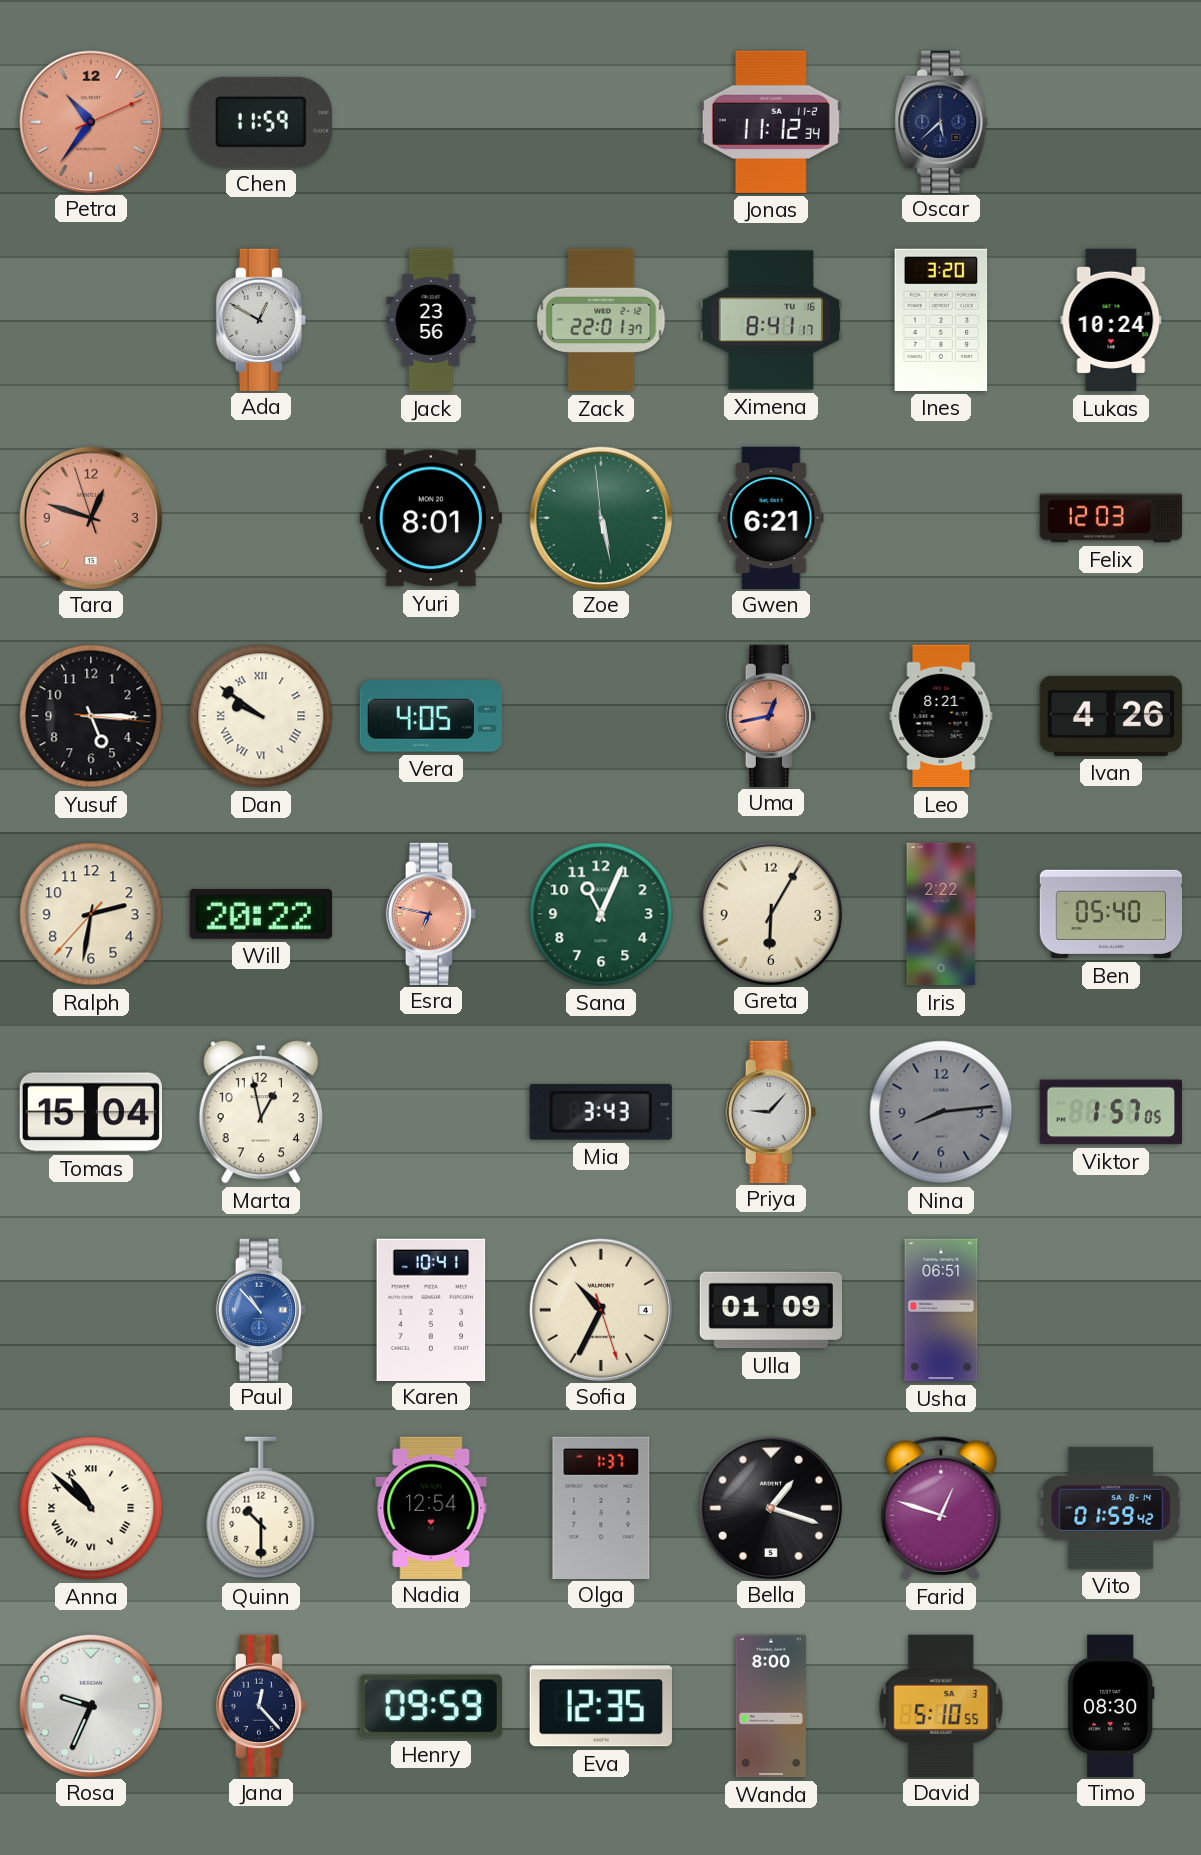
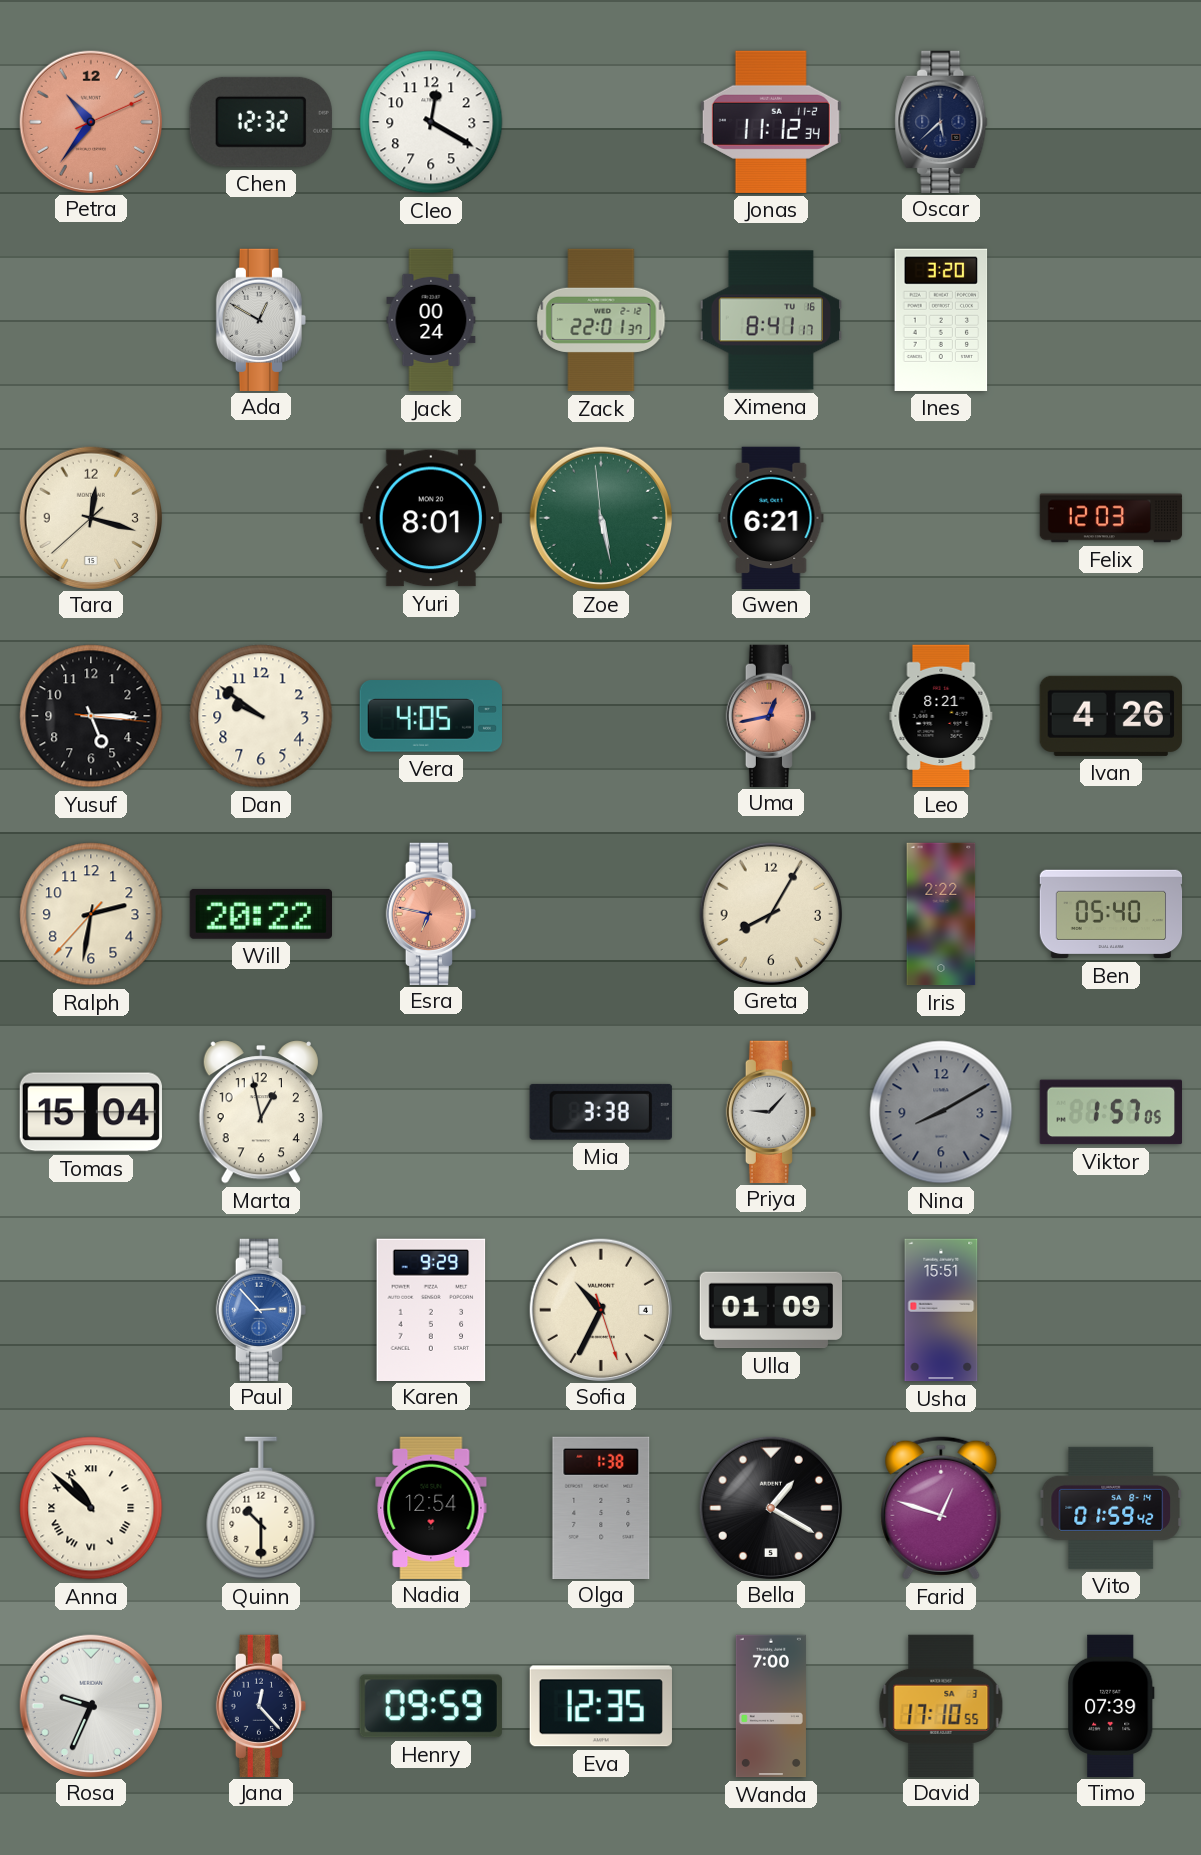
Chen: 11:59 -> 12:32 (261, 122)
Cleo: none -> 12:20 (431, 122)
Jack: 23:56 -> 00:24 (431, 320)
Lukas: 10:24 -> none (1111, 320)
Tara: 12:47 -> 12:17 (90, 517)
Tara dial: salmon -> cream (90, 517)
Dan numerals: Roman -> Arabic (261, 716)
Sana: 11:04 -> none (601, 914)
Greta: 6:05 -> 8:05 (770, 913)
Mia: 3:43 -> 3:38 (601, 1112)
Nina: 8:14 -> 8:10 (941, 1112)
Paul: 10:53 -> 2:53 (261, 1309)
Karen: 10:41 -> 9:29 (431, 1309)
Usha: 06:51 -> 15:51 (941, 1310)
Olga: 1:37 -> 1:38 (601, 1507)
Bella: 1:18 -> 1:20 (770, 1507)
Wanda: 8:00 -> 7:00 (771, 1706)
David: 5:10 -> 17:10 (941, 1705)
Timo: 08:30 -> 07:39 (1112, 1705)
